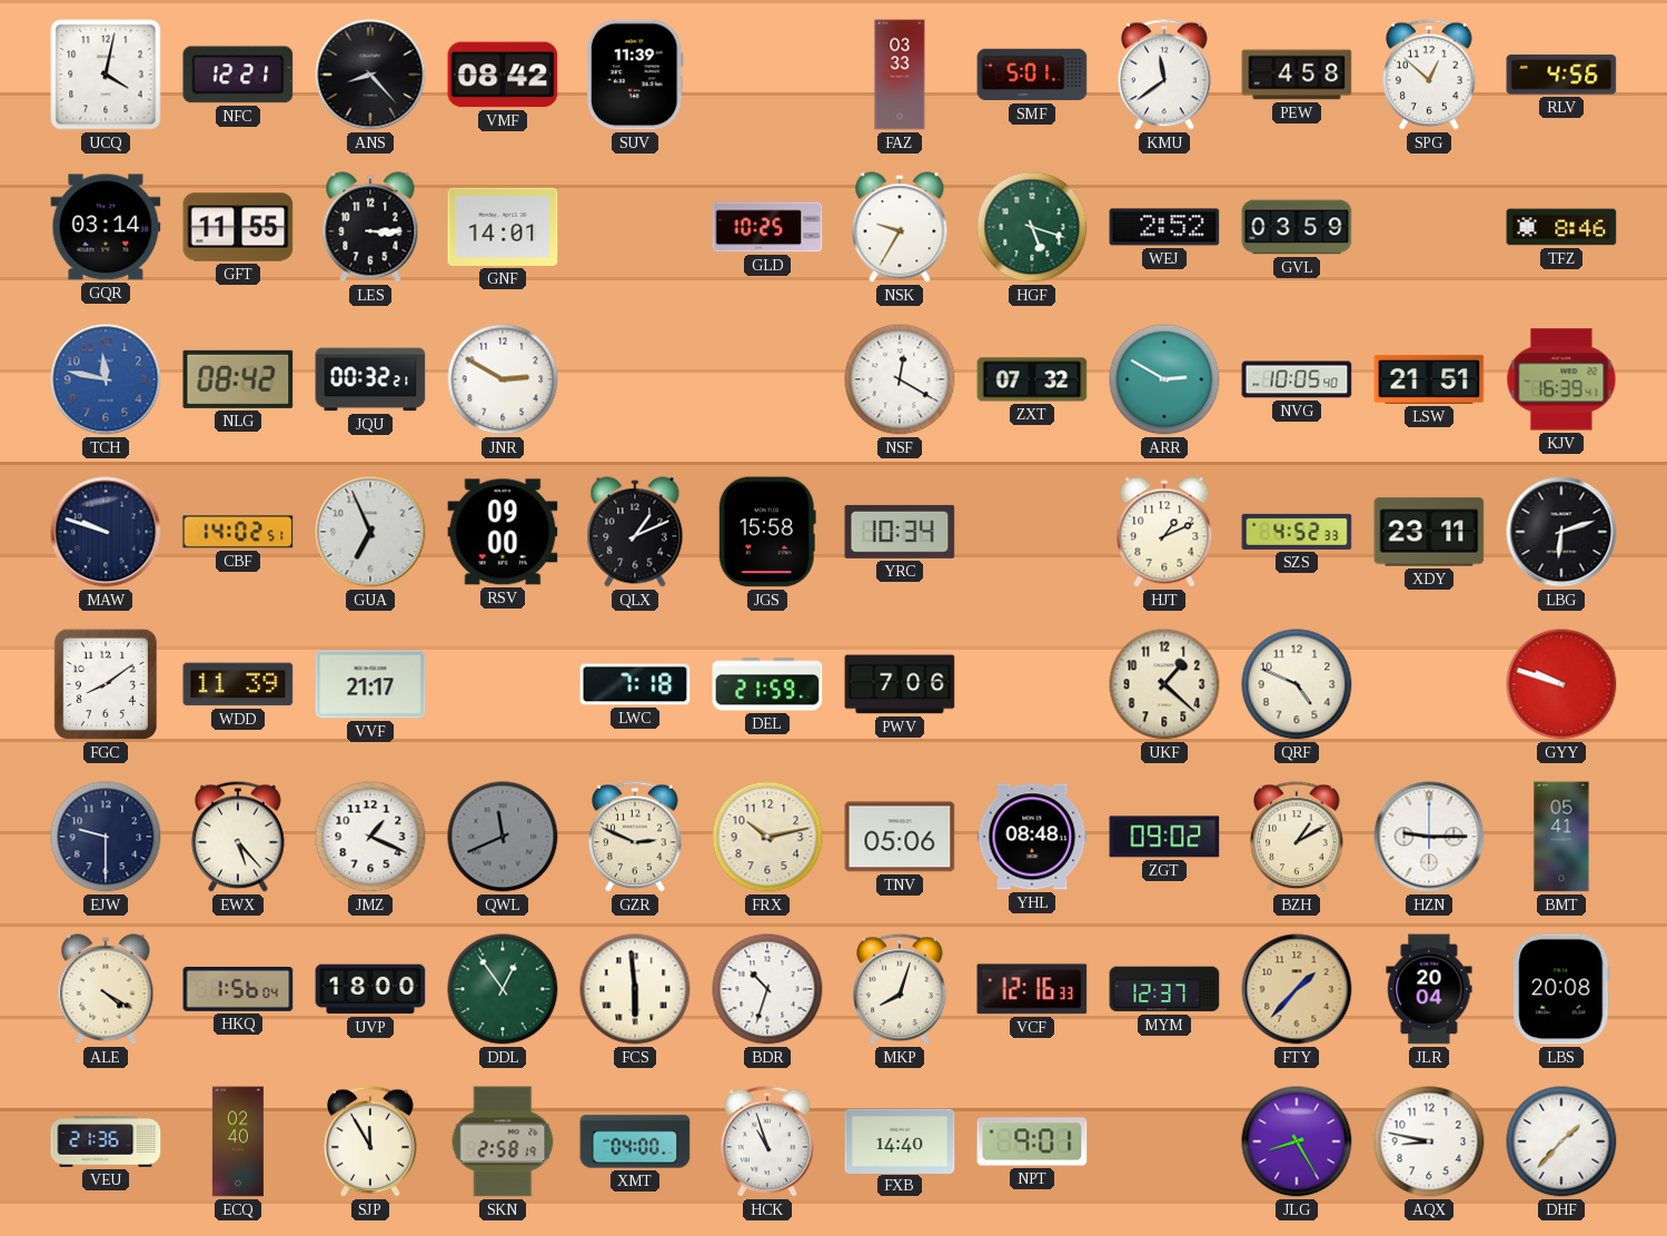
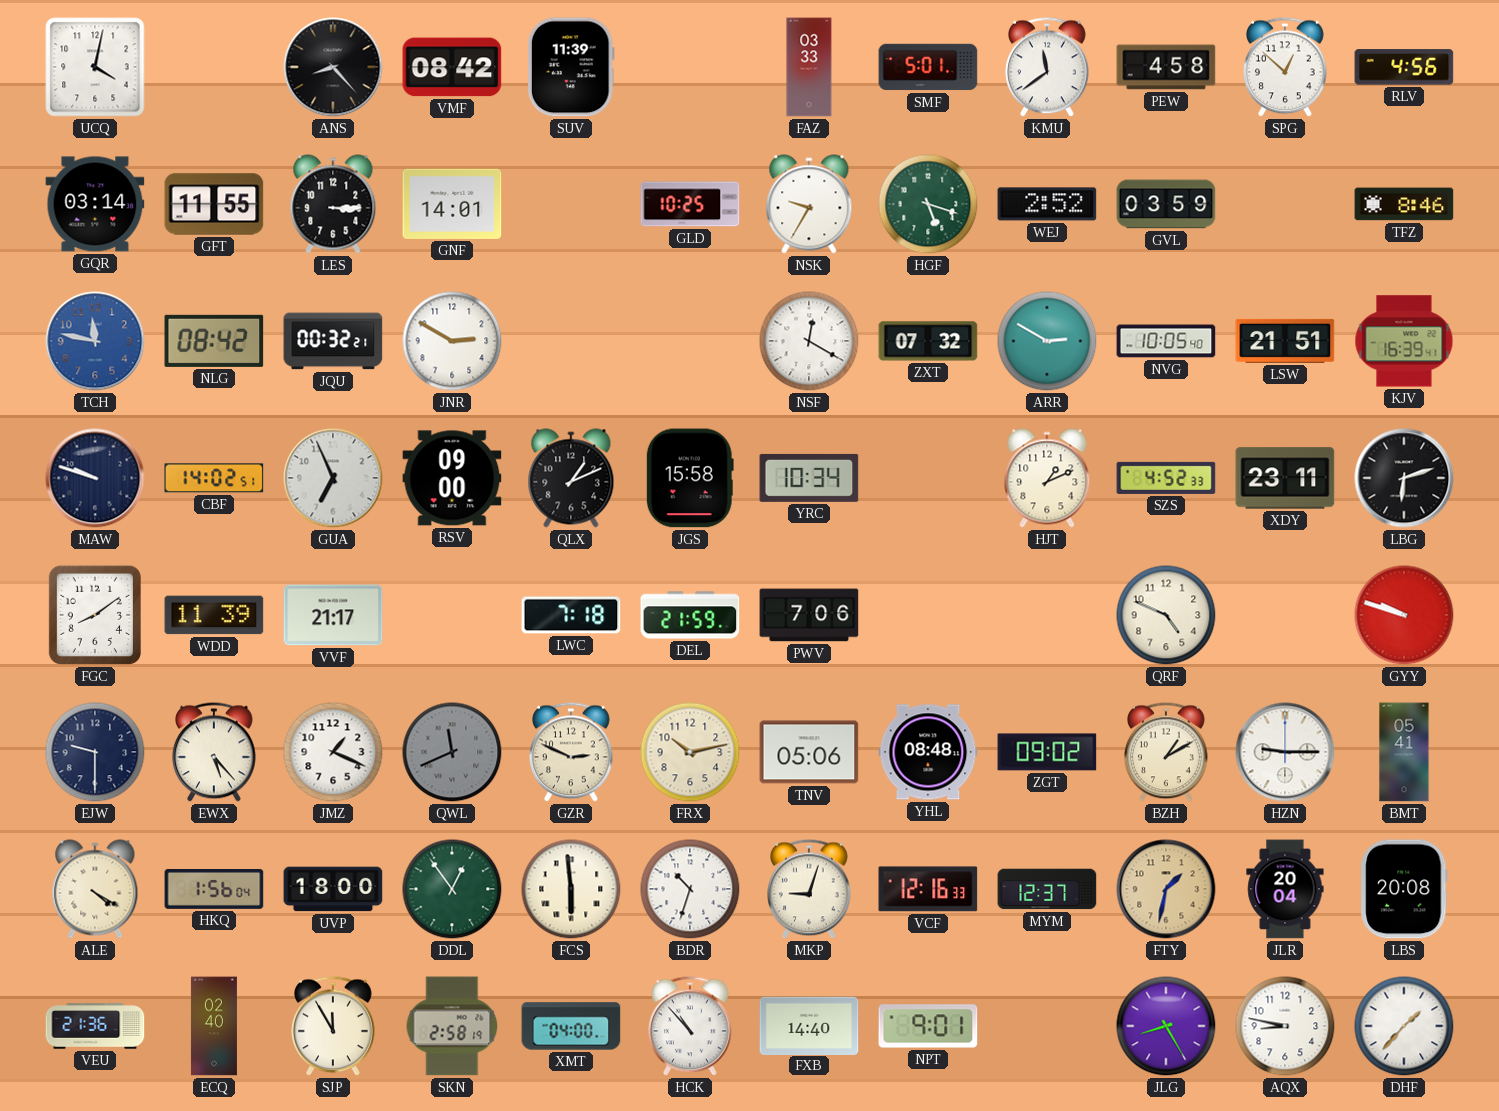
NFC: 12:21 -> none (238, 75)
UKF: 1:22 -> none (1164, 684)
MKP: 8:03 -> 9:03 (810, 889)
FTY: 1:37 -> 1:32 (1166, 889)
HCK: 10:57 -> 10:53 (691, 1026)
